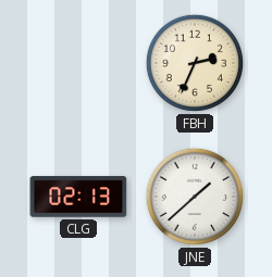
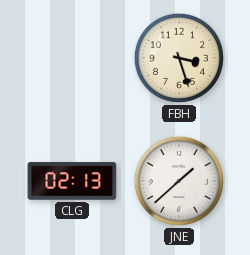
FBH: 2:34 -> 3:27 (179, 58)
